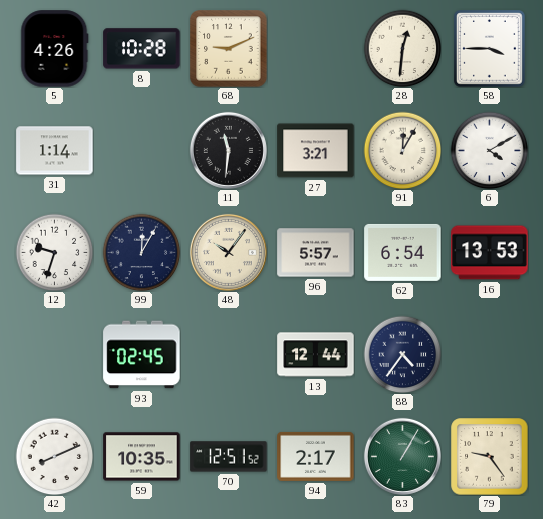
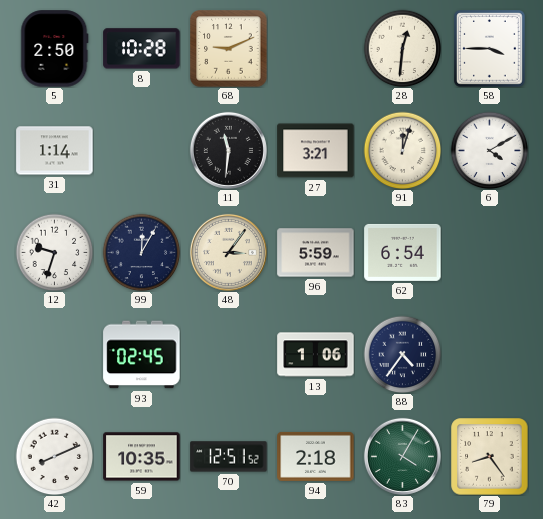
5: 4:26 -> 2:50 (55, 49)
91: 12:05 -> 12:03 (402, 150)
48: 10:06 -> 3:06 (228, 252)
96: 5:57 -> 5:59 (316, 253)
16: 13:53 -> none (490, 253)
13: 12:44 -> 1:06 (316, 355)
94: 2:17 -> 2:18 (316, 456)
83: 1:05 -> 4:05 (402, 456)
79: 9:24 -> 8:24 (490, 457)
